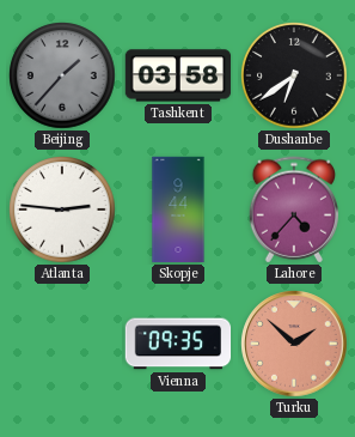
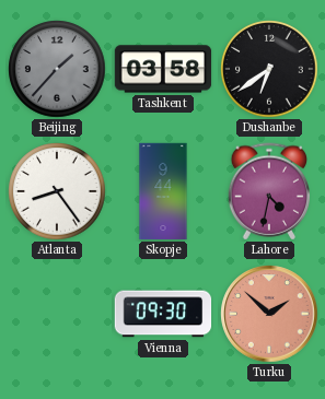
Atlanta: 2:46 -> 8:24 (57, 191)
Lahore: 4:37 -> 4:32 (269, 191)
Vienna: 09:35 -> 09:30 (163, 314)
